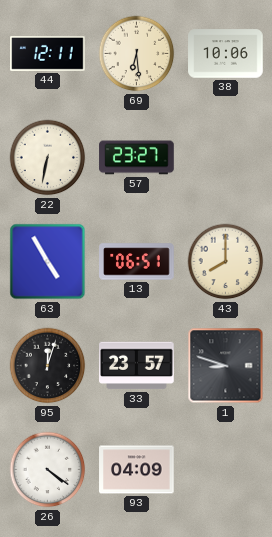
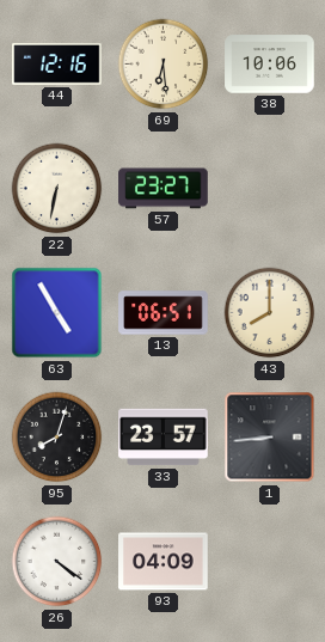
44: 12:11 -> 12:16 (57, 65)
95: 12:03 -> 8:03 (57, 438)
1: 8:48 -> 8:44 (270, 438)
